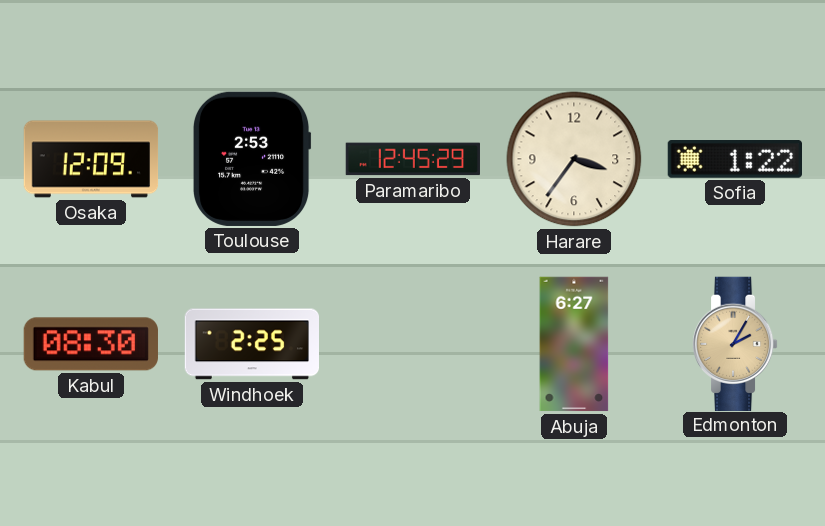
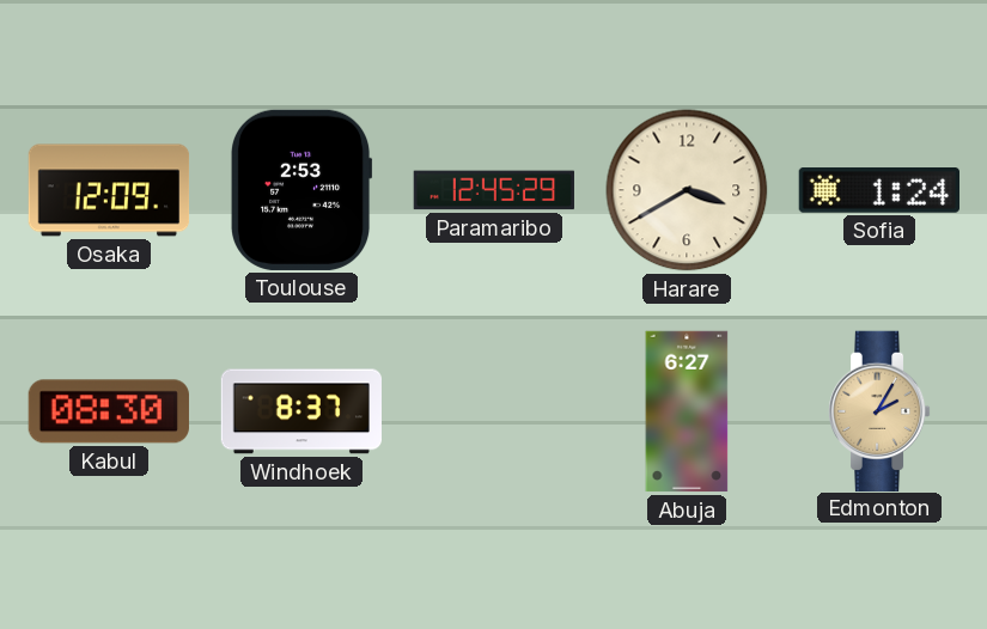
Harare: 3:36 -> 3:40 (687, 190)
Sofia: 1:22 -> 1:24 (878, 191)
Windhoek: 2:25 -> 8:37 (300, 411)
